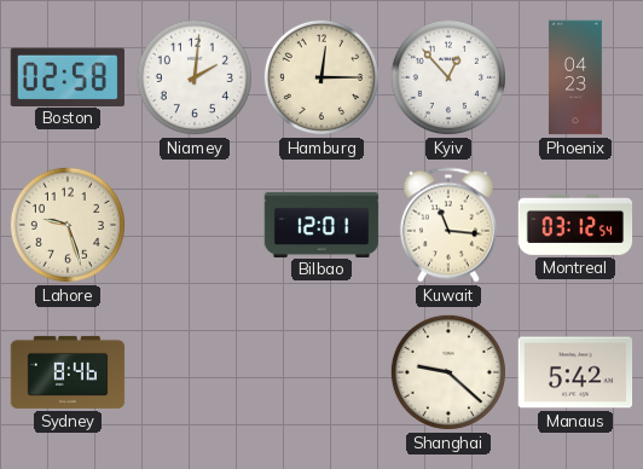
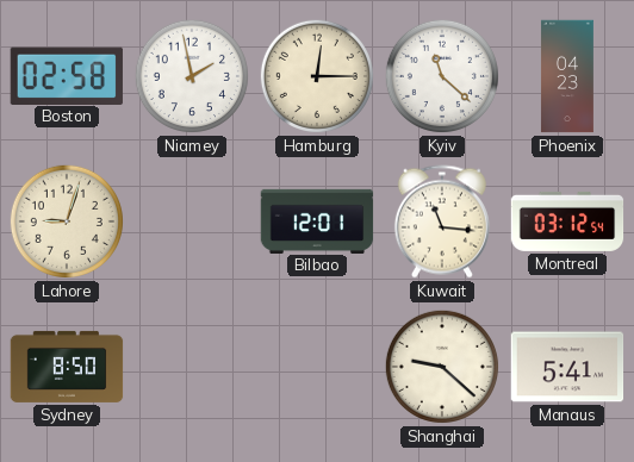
Niamey: 2:01 -> 1:58 (192, 76)
Kyiv: 12:53 -> 11:22 (442, 76)
Lahore: 9:27 -> 9:03 (67, 221)
Sydney: 8:46 -> 8:50 (67, 367)
Manaus: 5:42 -> 5:41 (567, 367)
